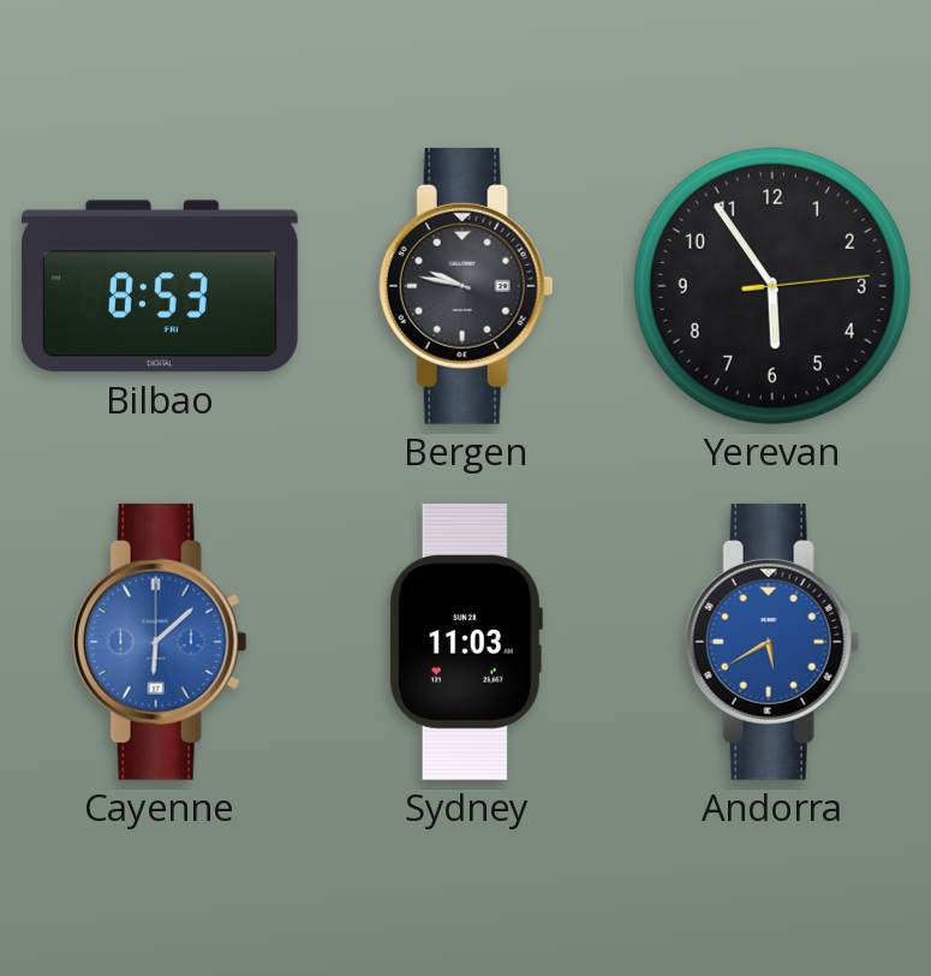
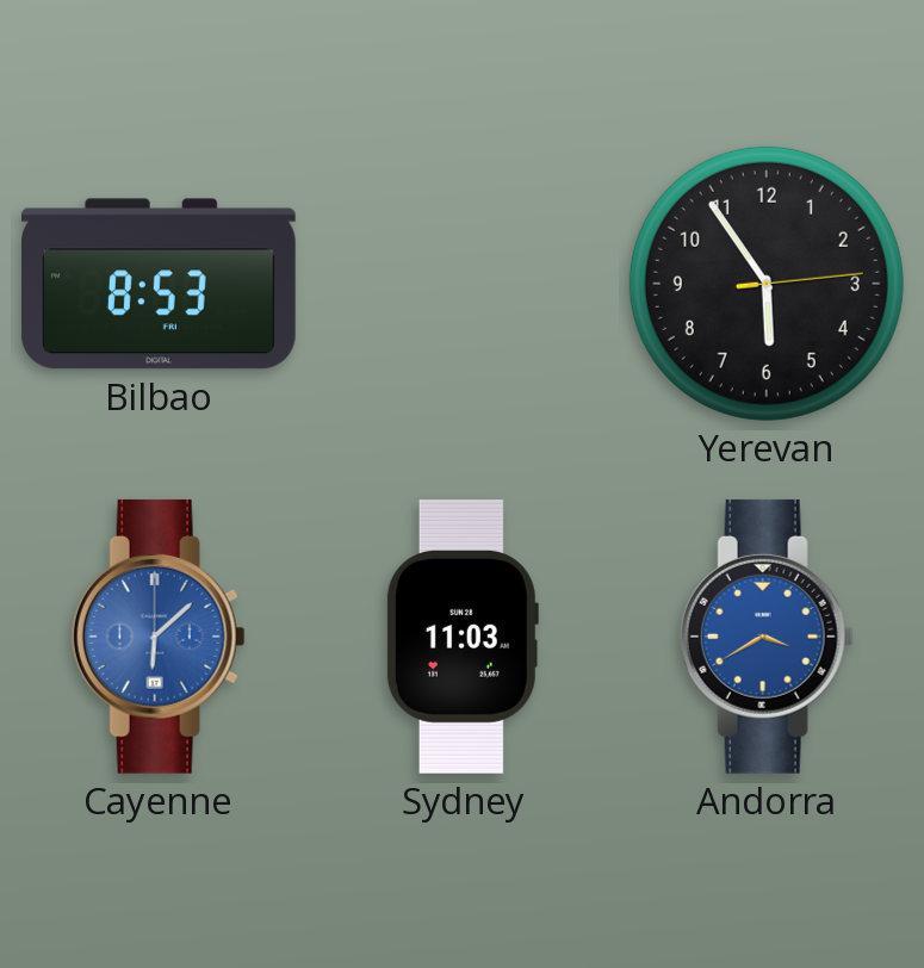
Bergen: 9:47 -> none (466, 286)
Andorra: 5:40 -> 3:40 (767, 637)
